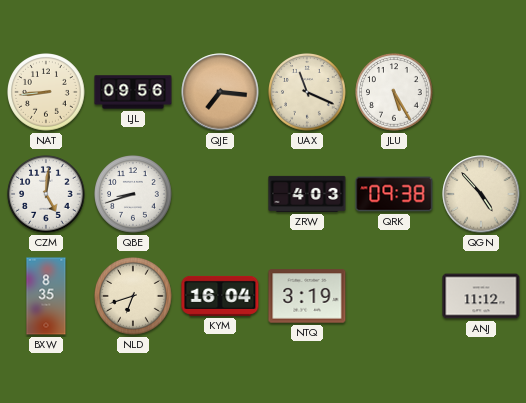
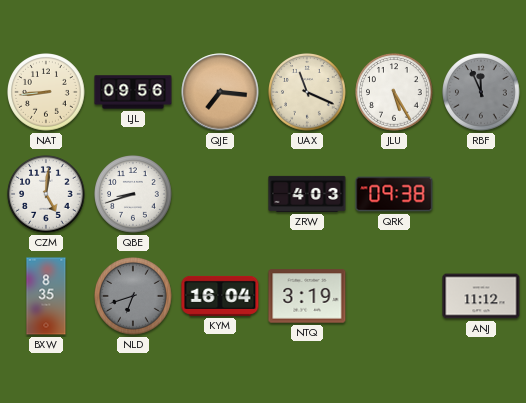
RBF: none -> 11:56 (481, 92)
QGN: 4:53 -> none (481, 194)
NLD dial: cream -> grey (133, 296)
